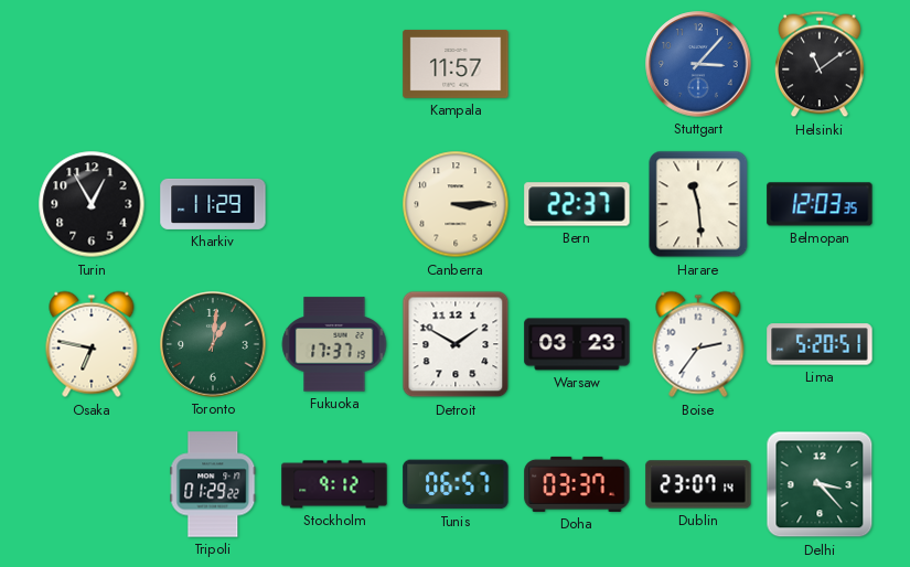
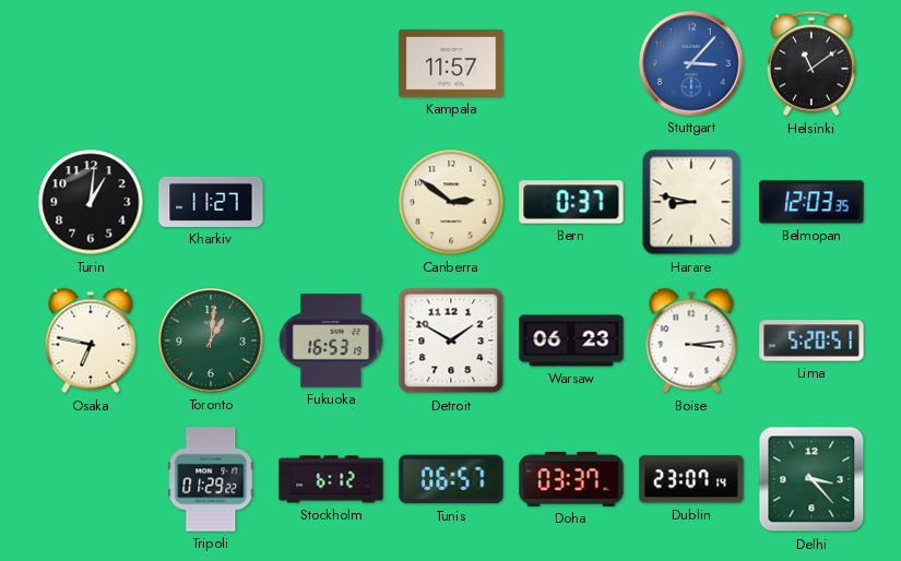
Turin: 12:55 -> 1:01 (91, 202)
Kharkiv: 11:29 -> 11:27 (211, 202)
Canberra: 3:15 -> 2:51 (451, 202)
Bern: 22:37 -> 0:37 (571, 202)
Harare: 11:29 -> 8:47 (691, 202)
Fukuoka: 17:37 -> 16:53 (331, 341)
Warsaw: 03:23 -> 06:23 (571, 341)
Boise: 2:36 -> 3:14 (691, 341)
Stockholm: 9:12 -> 6:12 (331, 479)
